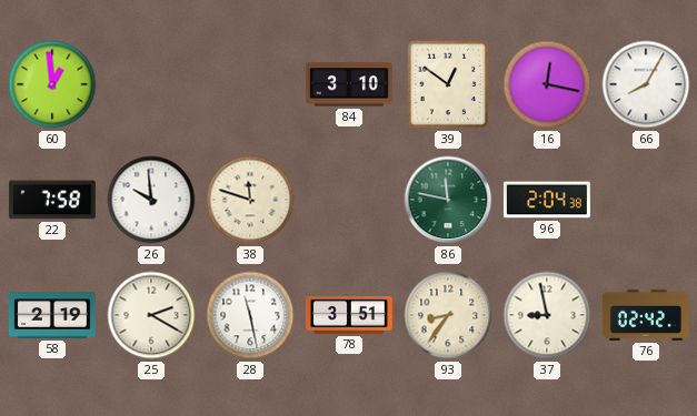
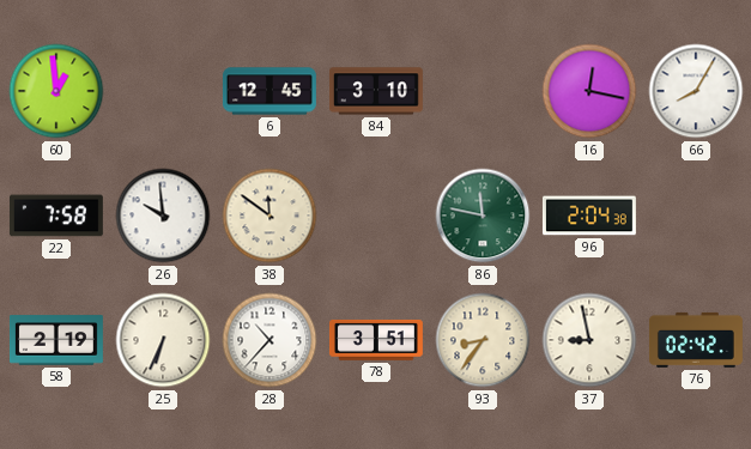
6: none -> 12:45 (269, 91)
39: 12:51 -> none (448, 84)
38: 11:48 -> 11:51 (269, 216)
25: 2:20 -> 6:34 (163, 340)
28: 11:28 -> 10:37 (269, 340)
